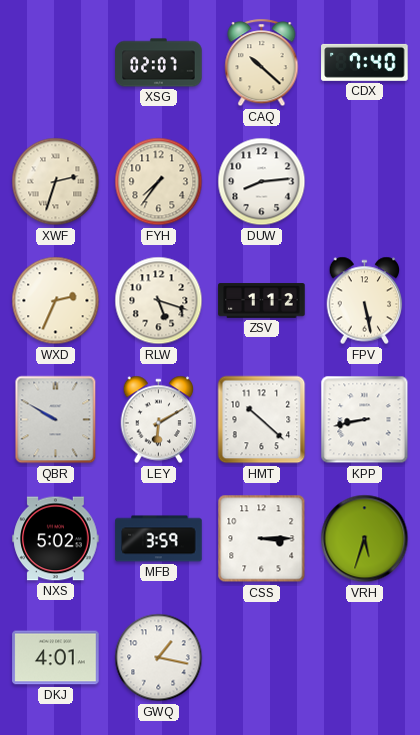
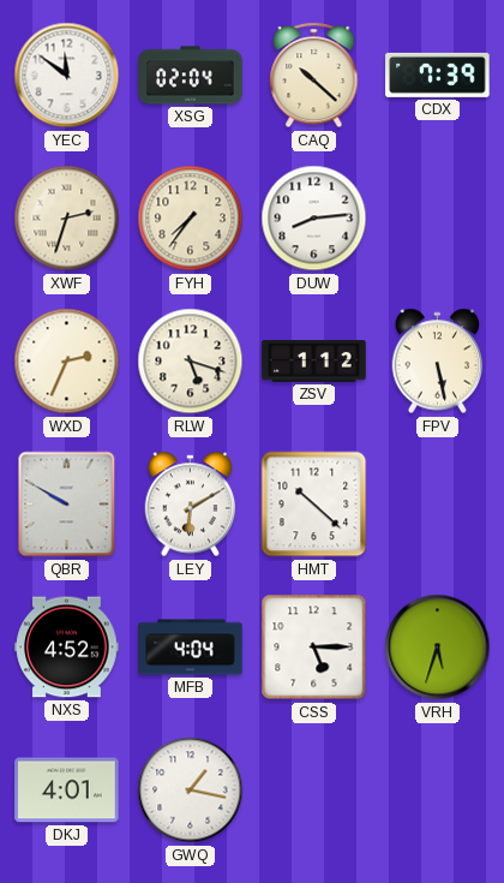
YEC: none -> 11:51 (67, 76)
XSG: 02:07 -> 02:04 (191, 76)
CDX: 7:40 -> 7:39 (438, 74)
KPP: 8:43 -> none (365, 420)
NXS: 5:02 -> 4:52 (67, 648)
MFB: 3:59 -> 4:04 (191, 648)
CSS: 3:15 -> 5:15 (314, 648)
